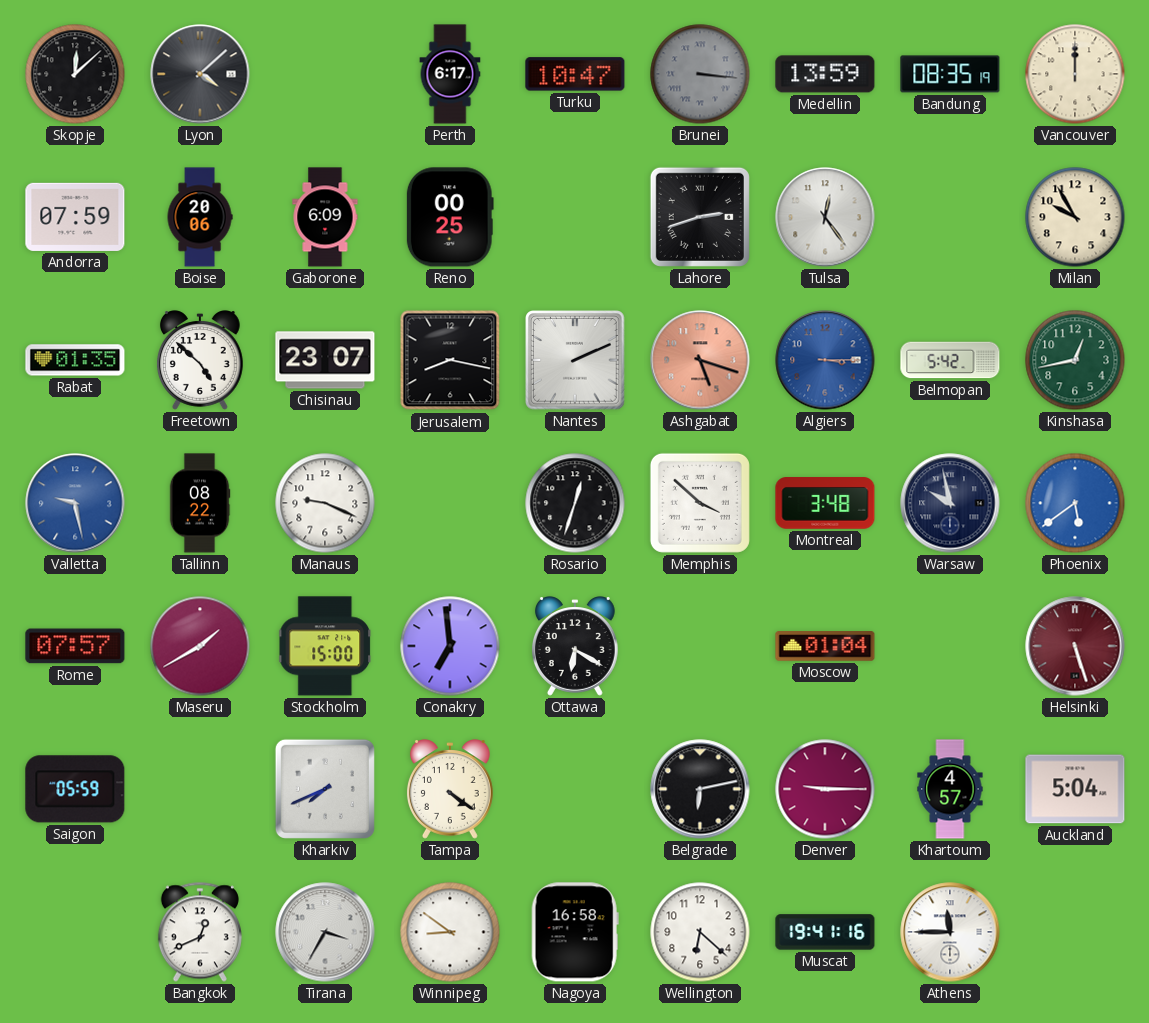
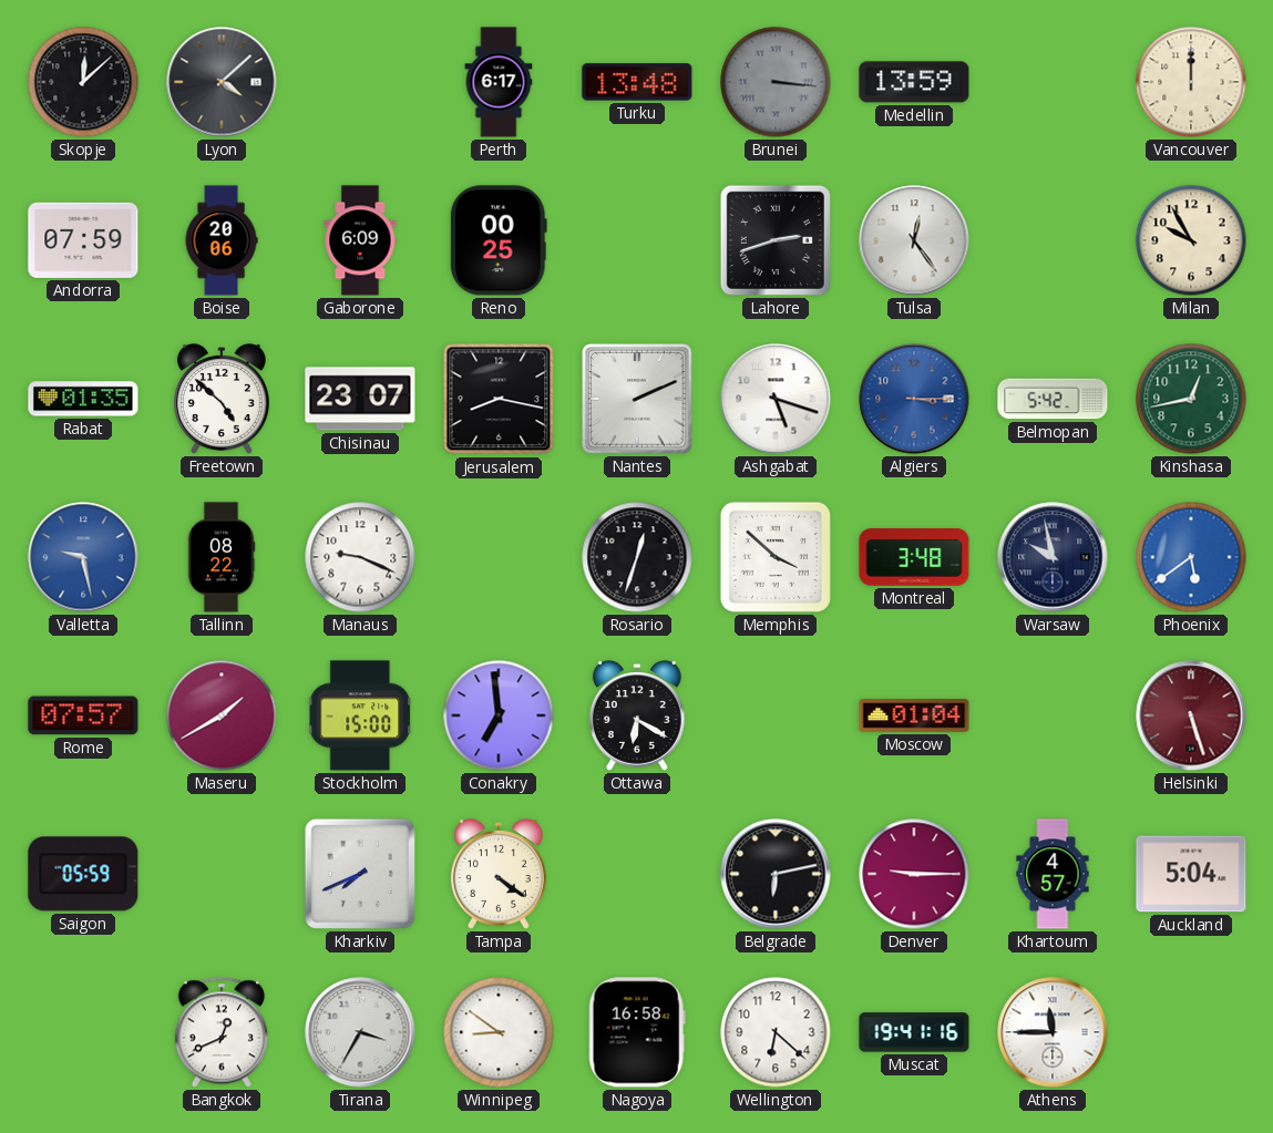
Turku: 10:47 -> 13:48 (637, 82)
Bandung: 08:35 -> none (950, 74)
Ashgabat dial: salmon -> white (776, 399)
